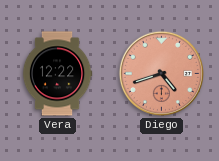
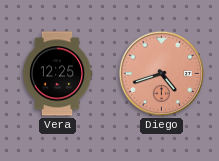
Vera: 12:22 -> 12:25 (57, 74)
